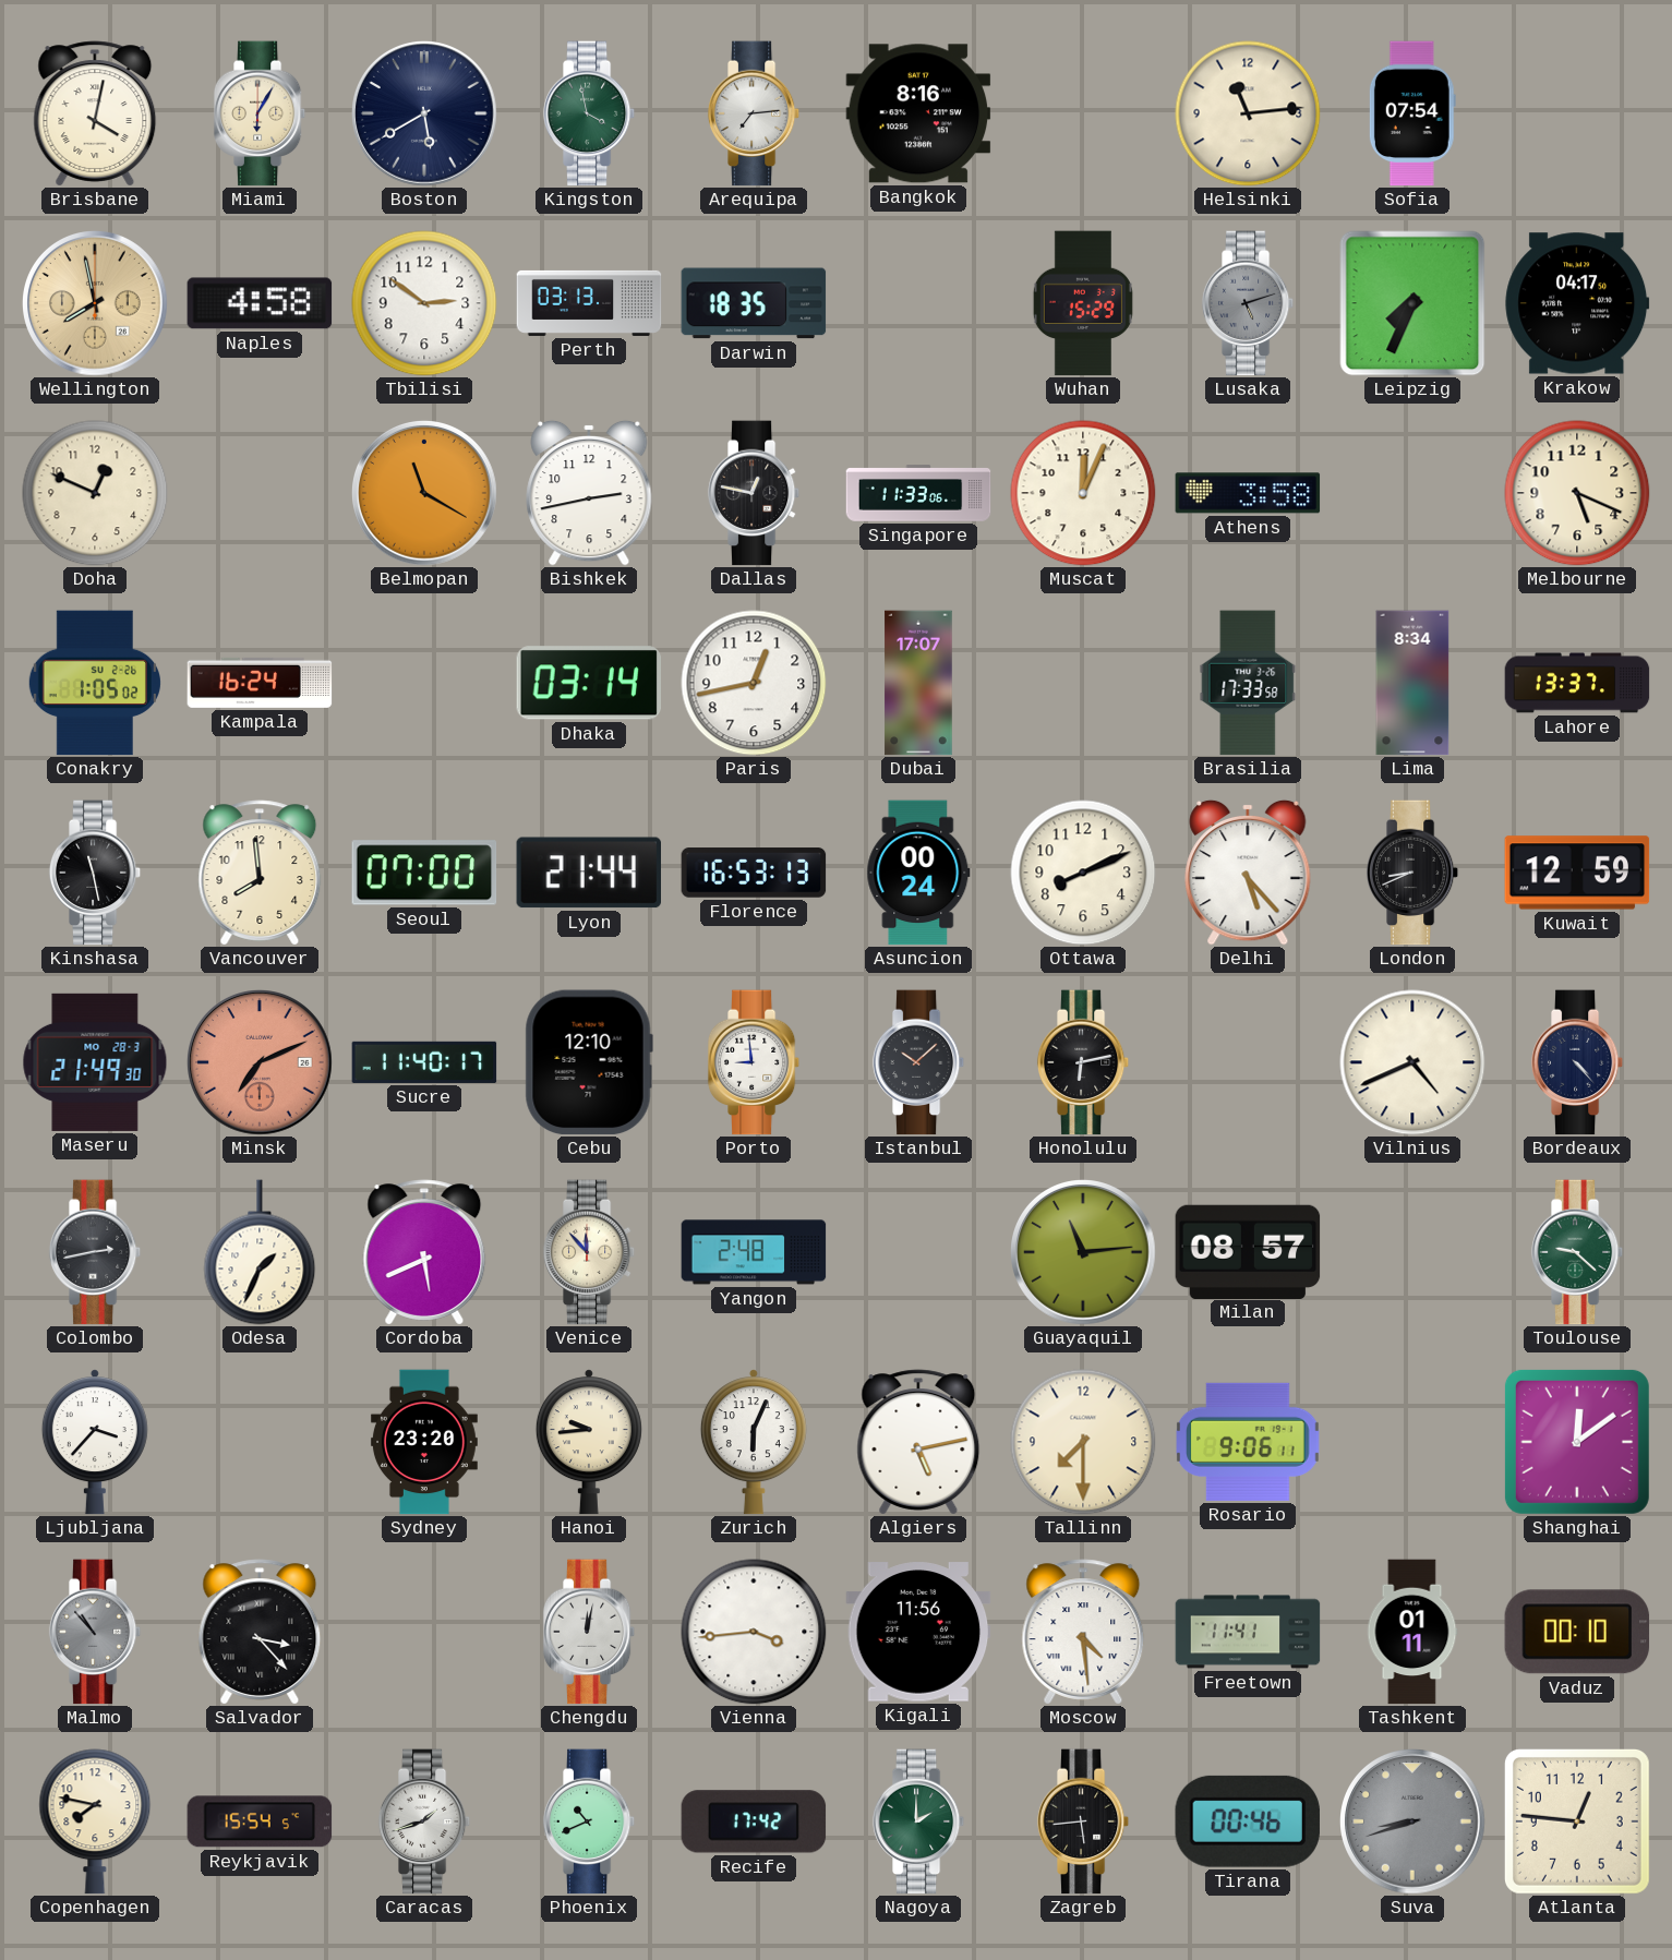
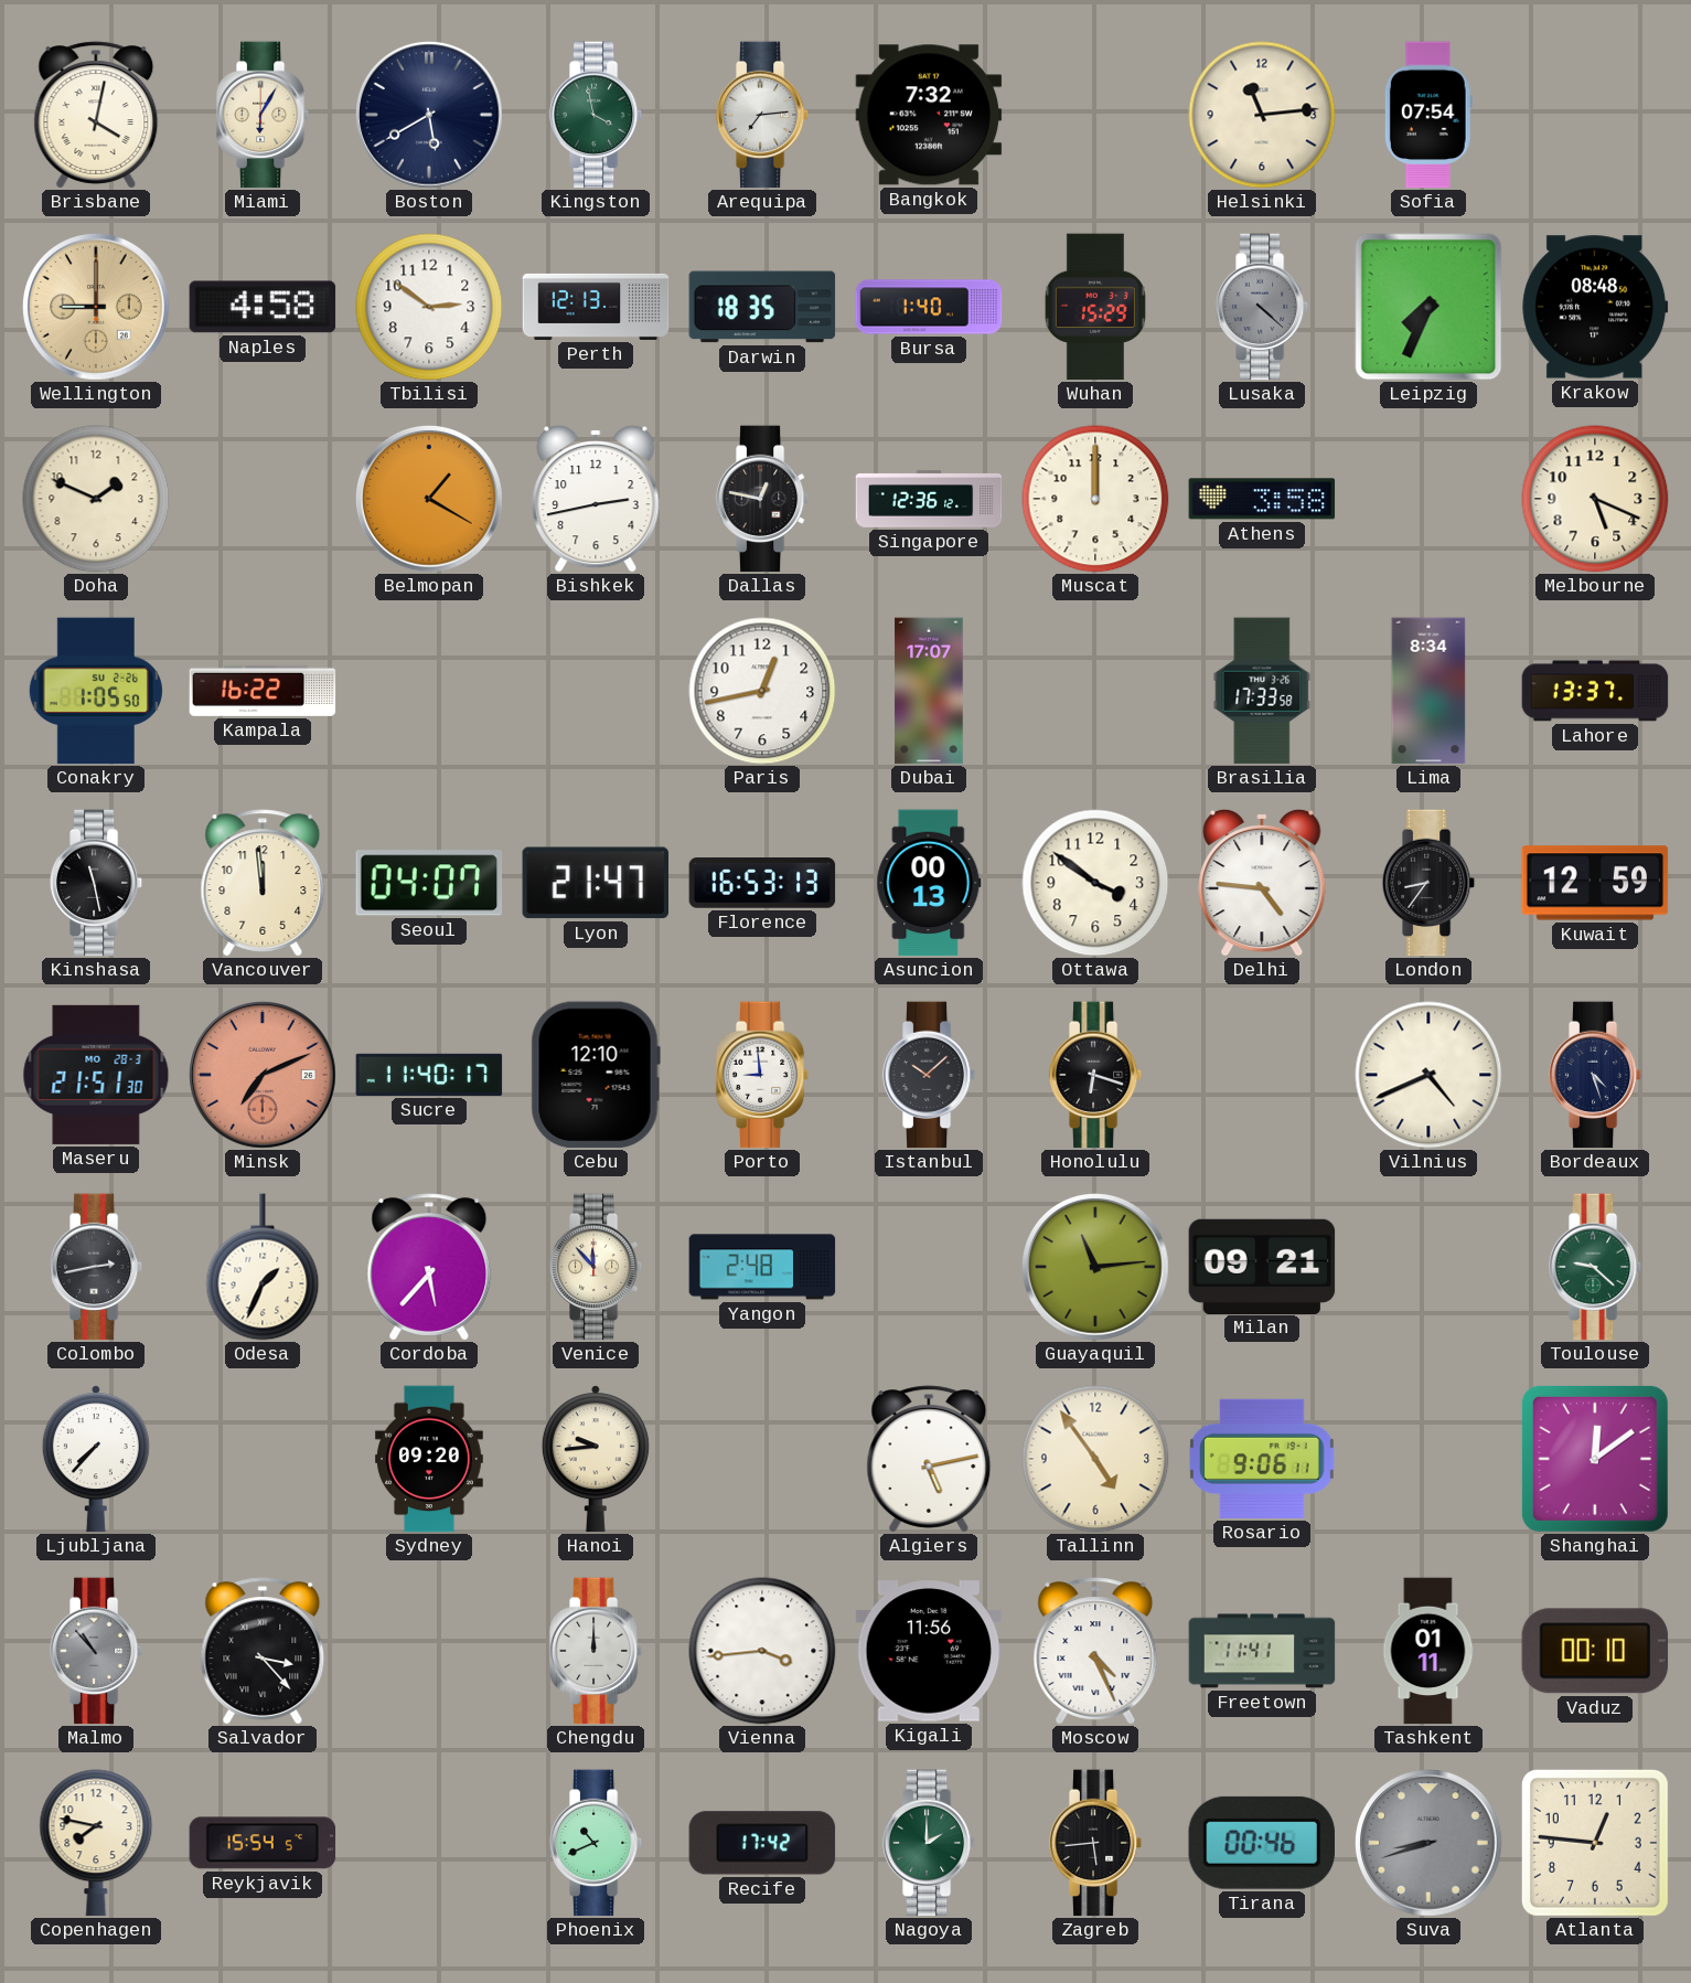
Bangkok: 8:16 -> 7:32 (929, 115)
Wellington: 7:58 -> 9:00 (96, 307)
Perth: 03:13 -> 12:13 (596, 307)
Bursa: none -> 1:40 (929, 307)
Lusaka: 5:12 -> 4:22 (1262, 307)
Krakow: 04:17 -> 08:48 (1595, 307)
Doha: 12:49 -> 1:49 (96, 499)
Belmopan: 11:20 -> 1:20 (429, 499)
Singapore: 11:33 -> 12:36 (929, 499)
Muscat: 12:04 -> 12:00 (1095, 499)
Conakry: 1:05:02 -> 1:05:50 (96, 691)
Kampala: 16:24 -> 16:22 (263, 691)
Dhaka: 03:14 -> none (588, 683)
Vancouver: 7:59 -> 11:59 (263, 883)
Seoul: 07:00 -> 04:07 (429, 883)
Lyon: 21:44 -> 21:47 (596, 883)
Asuncion: 00:24 -> 00:13 (929, 883)
Ottawa: 8:11 -> 3:51 (1095, 883)
Delhi: 5:23 -> 4:46 (1262, 883)
London: 8:41 -> 8:36 (1428, 883)
Maseru: 21:49 -> 21:51 (96, 1075)
Honolulu: 6:13 -> 6:18 (1095, 1075)
Bordeaux: 4:23 -> 4:27 (1595, 1075)
Cordoba: 5:41 -> 5:37 (429, 1267)
Milan: 08:57 -> 09:21 (1262, 1266)
Ljubljana: 3:37 -> 7:37 (96, 1459)
Sydney: 23:20 -> 09:20 (429, 1459)
Zurich: 6:04 -> none (754, 1442)
Tallinn: 7:30 -> 4:54 (1095, 1459)
Chengdu: 12:02 -> 12:00 (596, 1651)
Moscow: 4:29 -> 4:26 (1095, 1651)
Caracas: 1:42 -> none (424, 1821)
